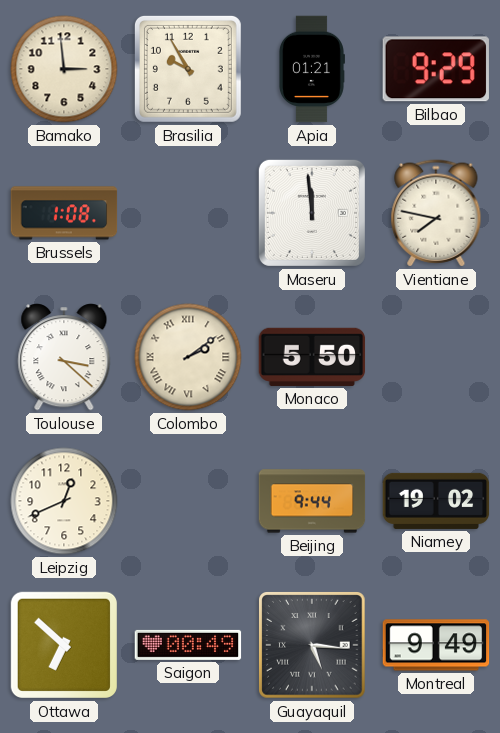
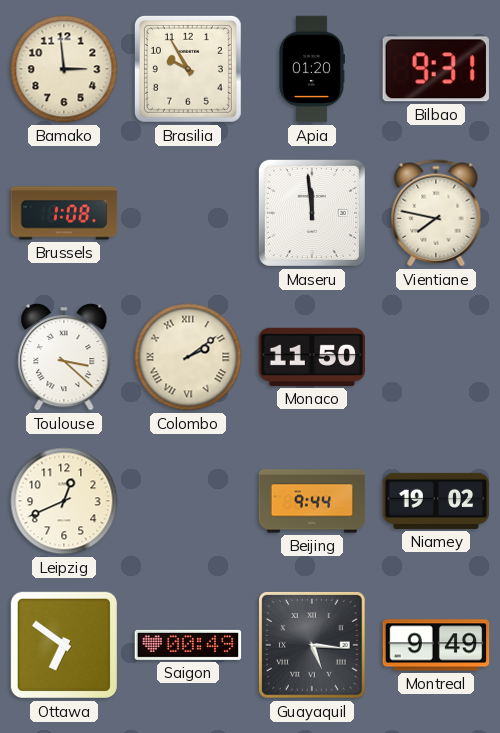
Apia: 01:21 -> 01:20 (311, 69)
Bilbao: 9:29 -> 9:31 (436, 69)
Monaco: 5:50 -> 11:50 (312, 357)
Ottawa: 6:52 -> 6:51 (64, 645)
